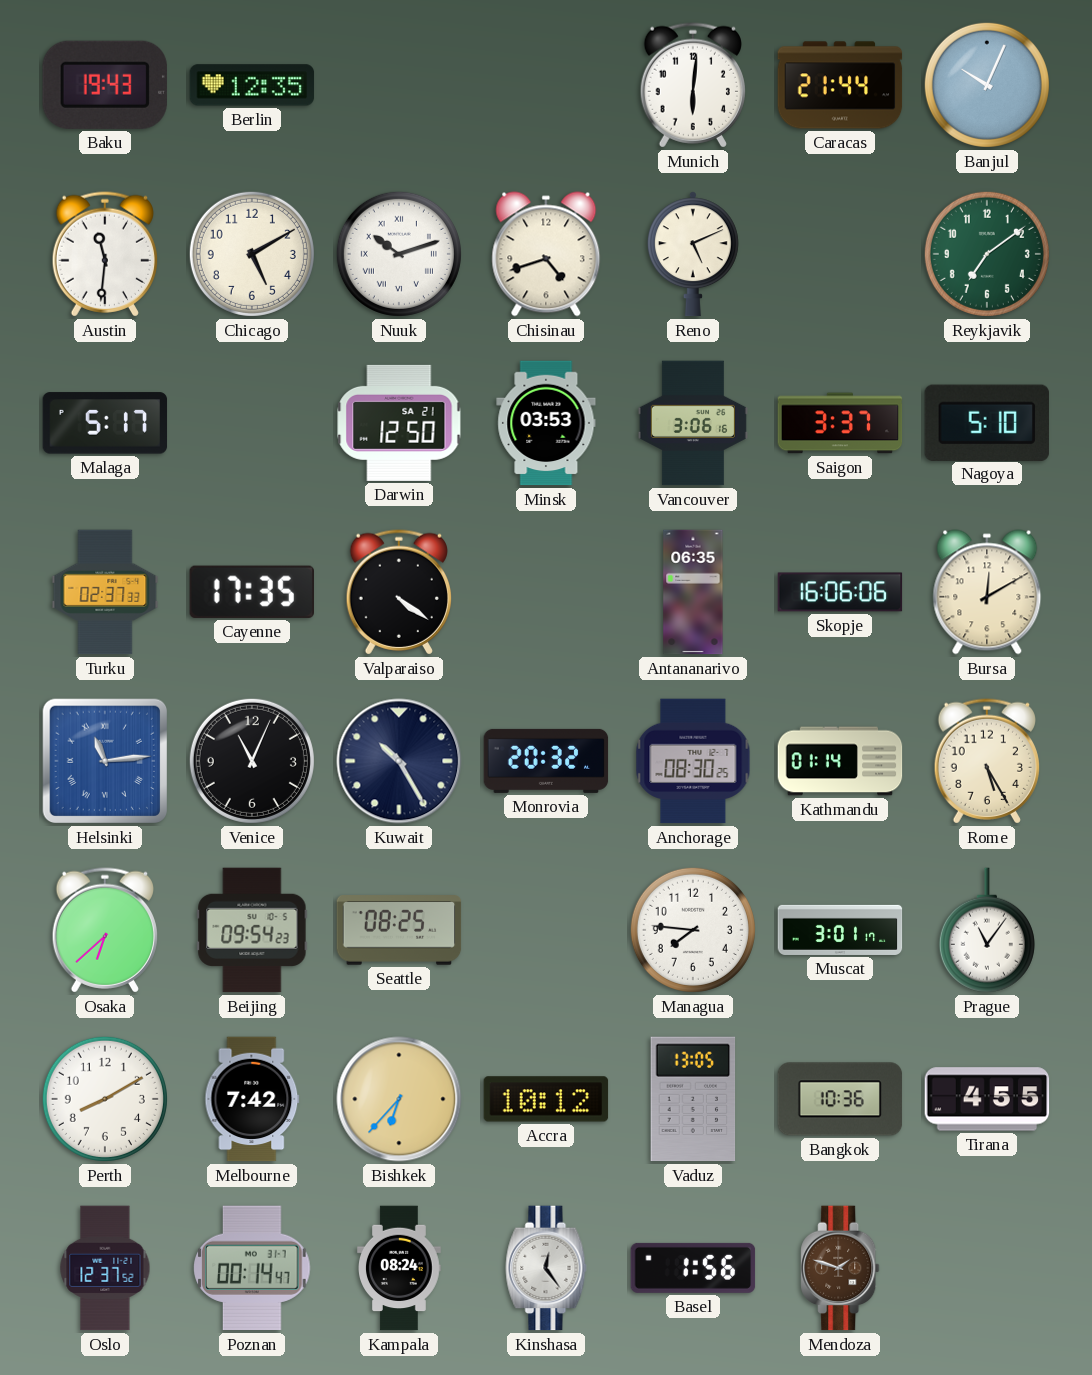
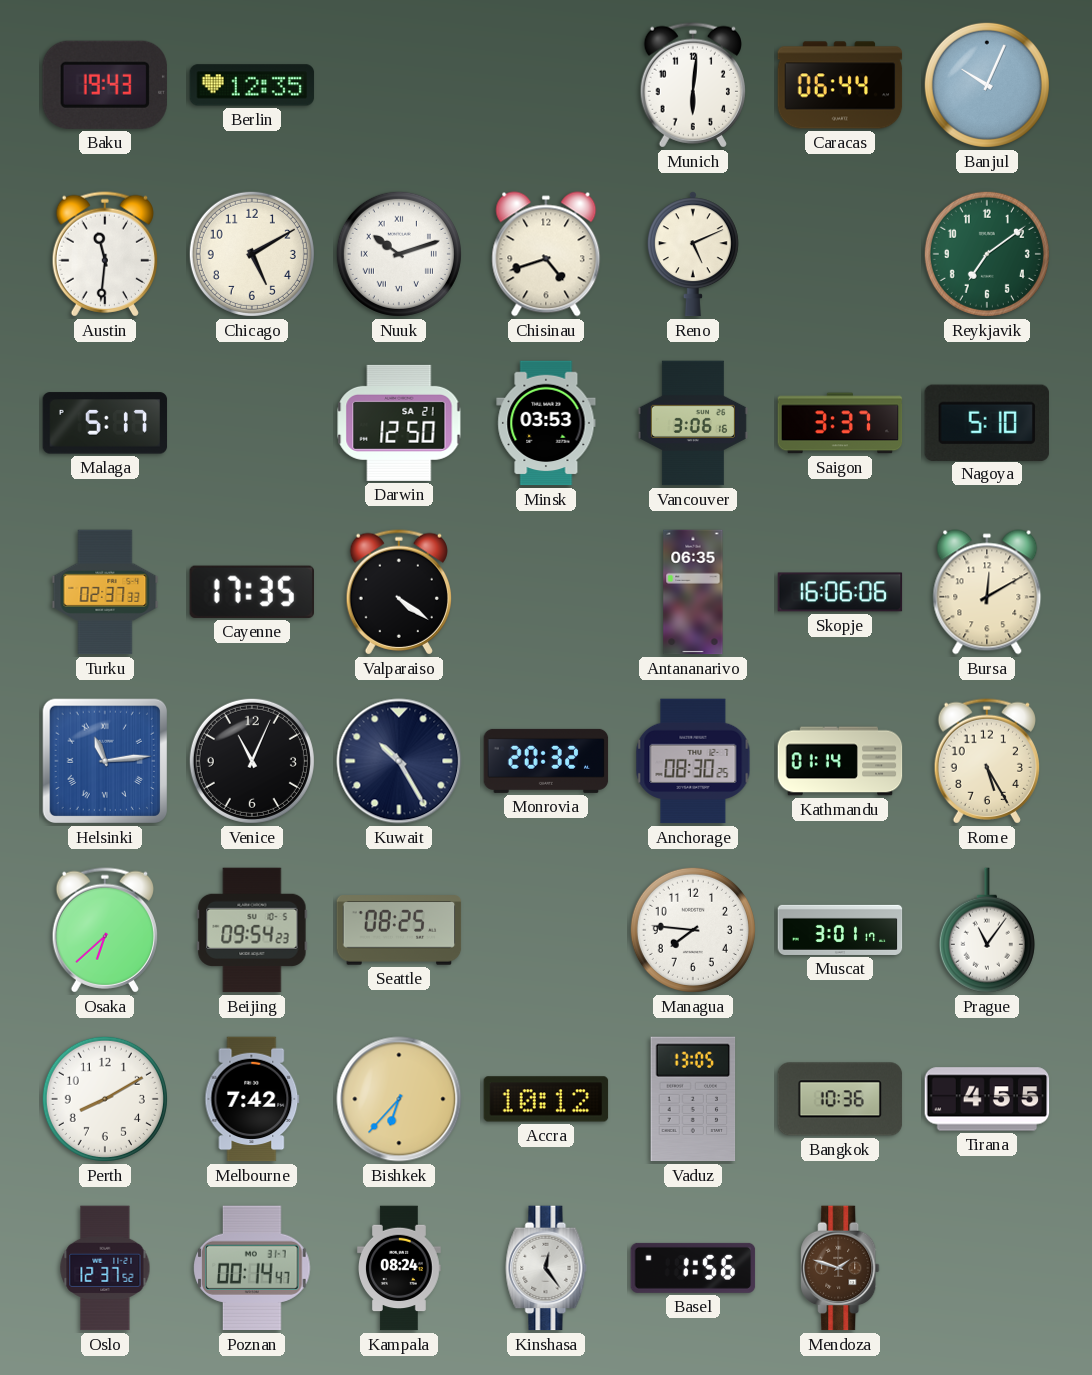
Caracas: 21:44 -> 06:44 (840, 85)
